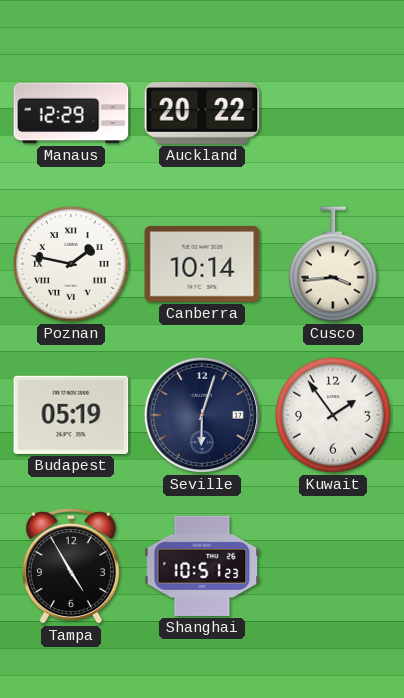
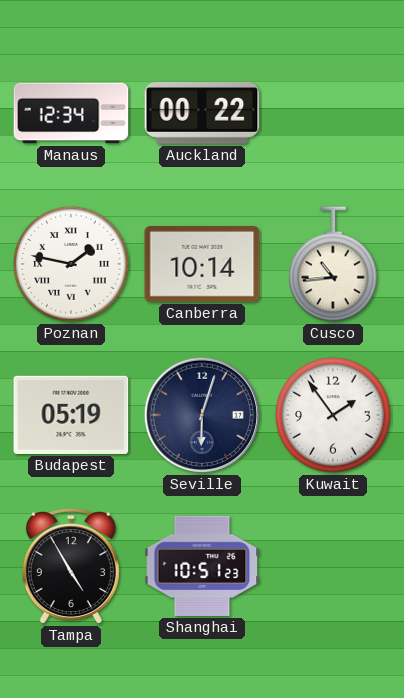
Manaus: 12:29 -> 12:34 (71, 113)
Auckland: 20:22 -> 00:22 (202, 114)
Cusco: 3:44 -> 10:44 (334, 264)
